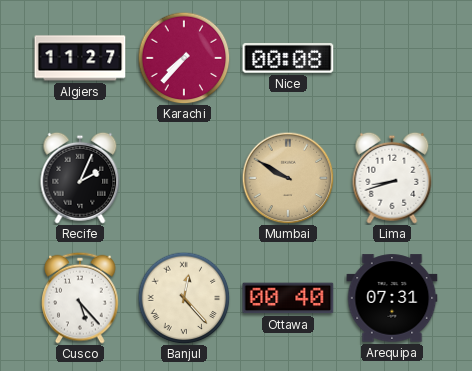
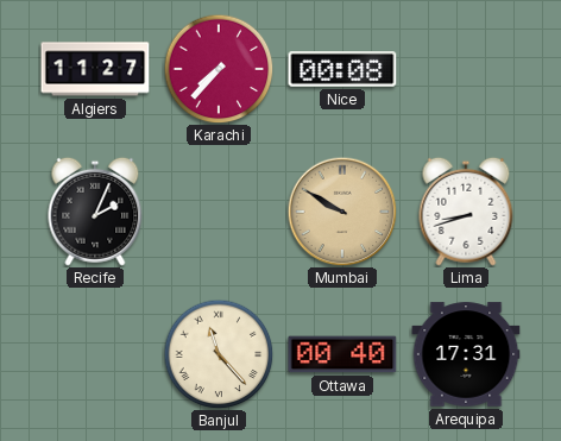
Cusco: 5:23 -> none (80, 298)
Banjul: 12:23 -> 11:23 (219, 354)
Arequipa: 07:31 -> 17:31 (466, 354)
